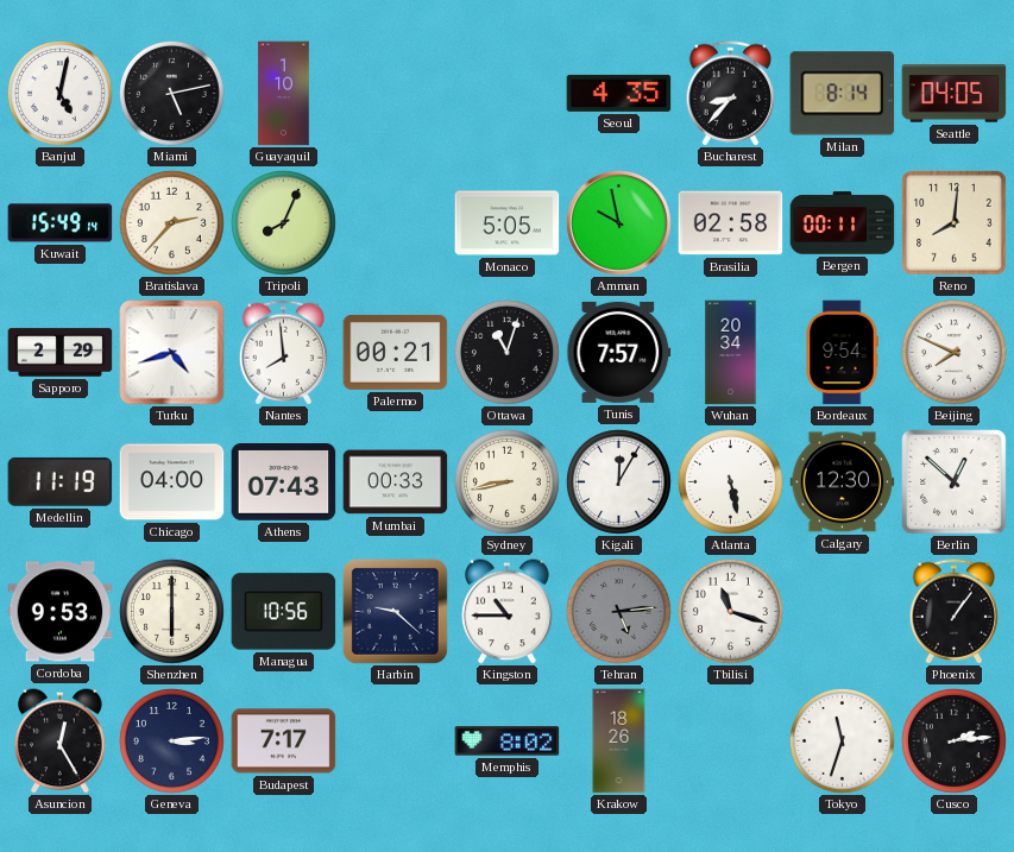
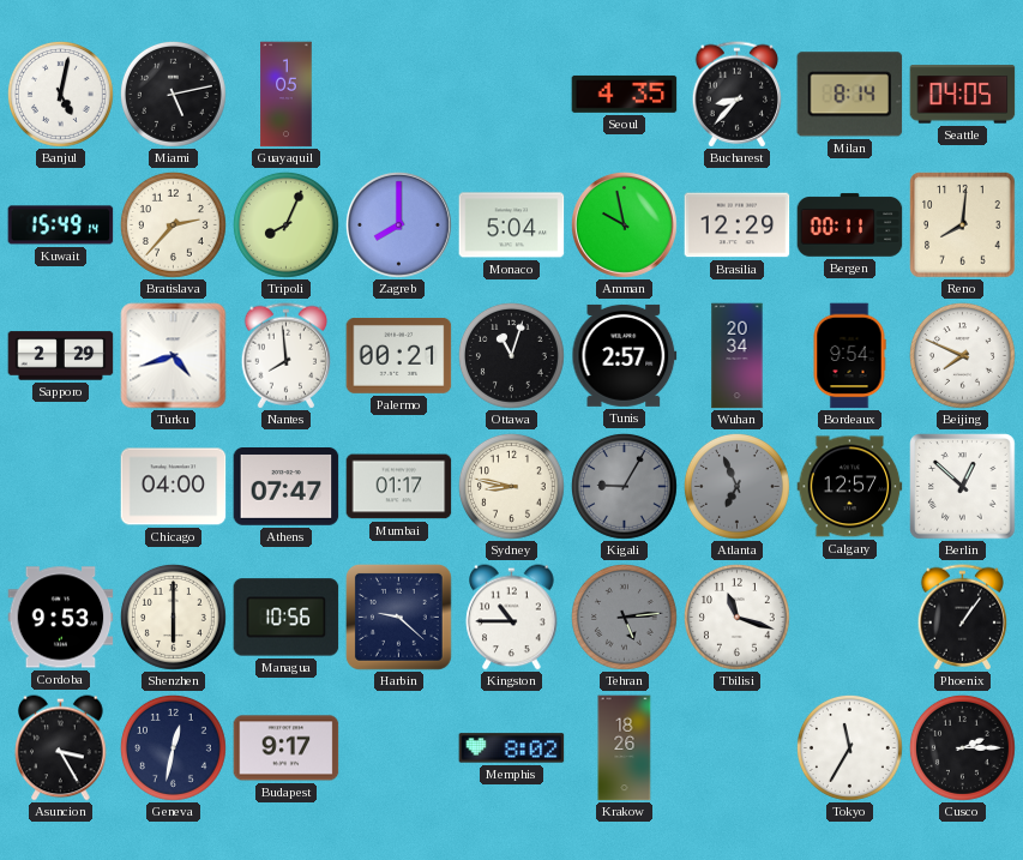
Guayaquil: 1:10 -> 1:05 (287, 95)
Zagreb: none -> 8:00 (398, 224)
Monaco: 5:05 -> 5:04 (512, 225)
Brasilia: 02:58 -> 12:29 (738, 225)
Tunis: 7:57 -> 2:57 (625, 355)
Medellin: 11:19 -> none (61, 481)
Athens: 07:43 -> 07:47 (287, 487)
Mumbai: 00:33 -> 01:17 (399, 487)
Sydney: 8:43 -> 8:47 (511, 486)
Kigali: 12:05 -> 9:05 (624, 486)
Kigali dial: white -> grey (624, 486)
Atlanta: 5:28 -> 6:56 (736, 486)
Atlanta dial: white -> grey (736, 486)
Calgary: 12:30 -> 12:57 (850, 487)
Asuncion: 12:25 -> 3:25 (61, 748)
Geneva: 3:14 -> 12:32 (173, 747)
Budapest: 7:17 -> 9:17 (287, 748)
Tokyo: 11:33 -> 11:35 (849, 747)
Cusco: 2:14 -> 2:15 (962, 747)
